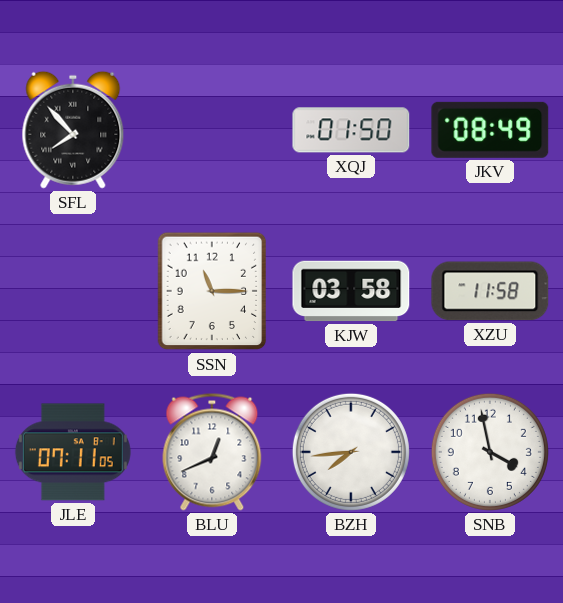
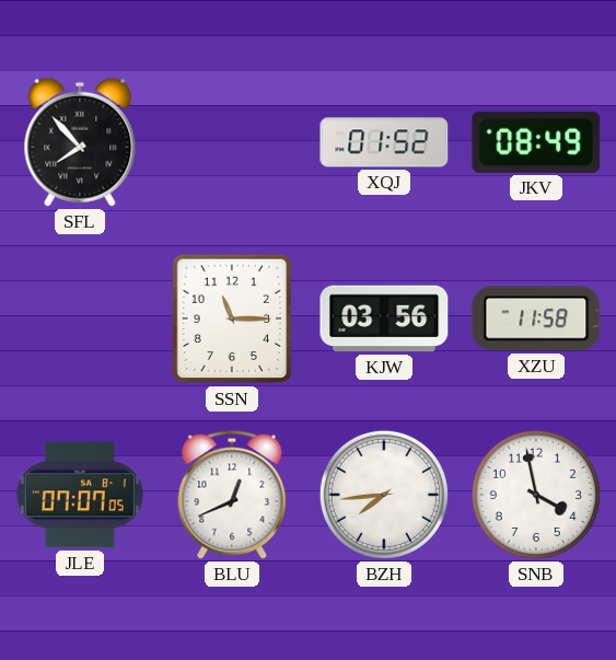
XQJ: 01:50 -> 01:52 (384, 142)
KJW: 03:58 -> 03:56 (384, 319)
JLE: 07:11 -> 07:07 (80, 495)
